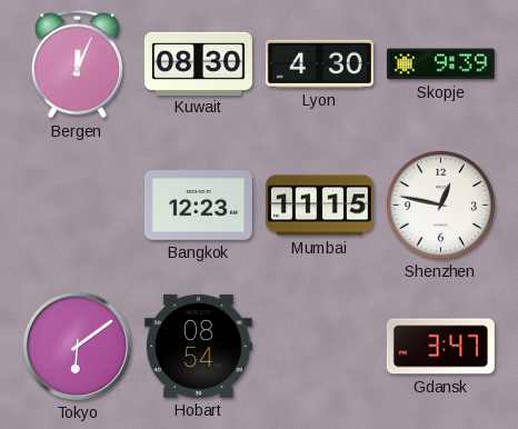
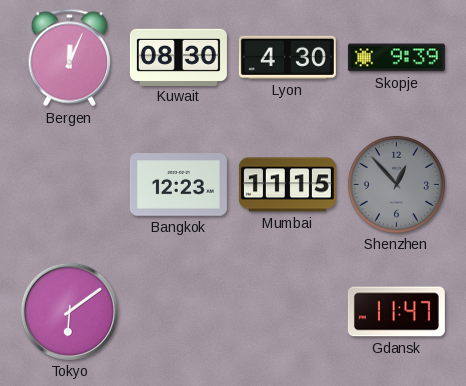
Shenzhen: 12:47 -> 12:53 (396, 184)
Shenzhen dial: white -> grey (396, 184)
Hobart: 08:54 -> none (198, 346)
Gdansk: 3:47 -> 11:47 (396, 312)
